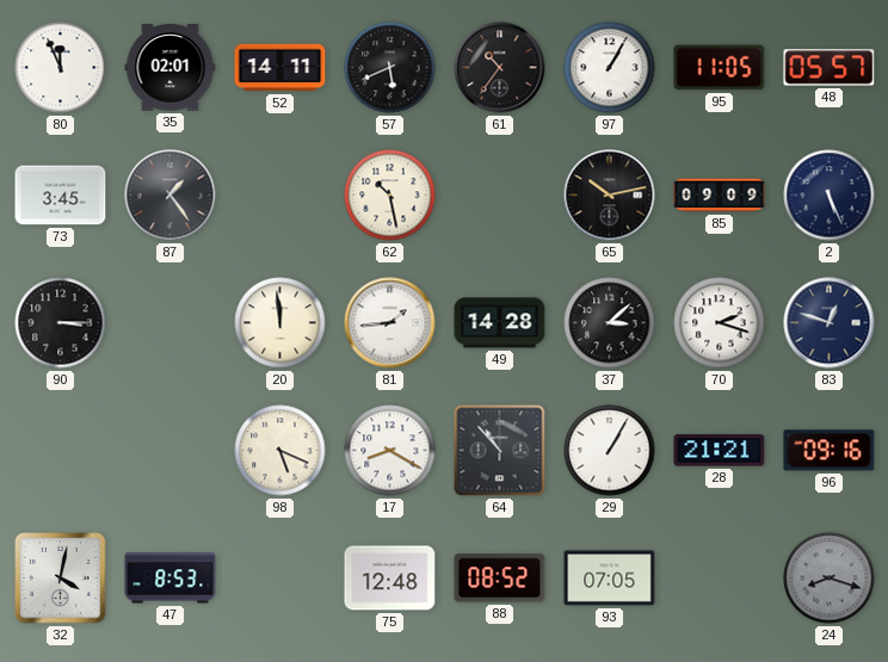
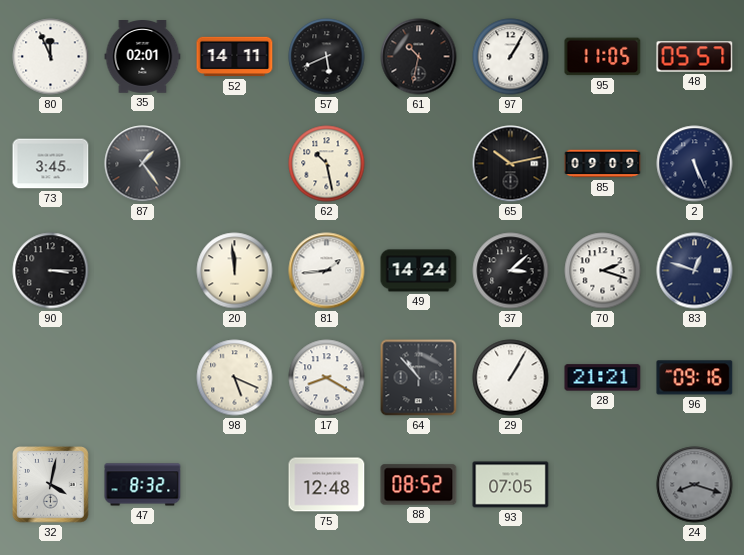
61: 10:36 -> 10:32 (419, 57)
49: 14:28 -> 14:24 (419, 271)
47: 8:53 -> 8:32 (143, 485)
